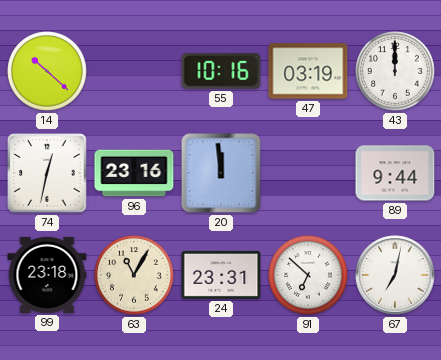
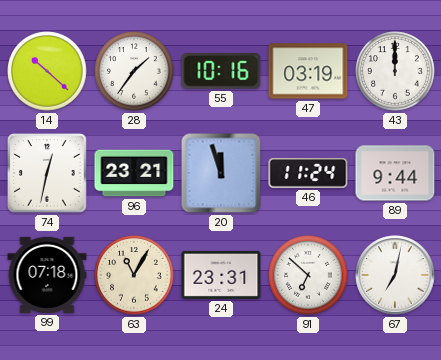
28: none -> 1:36 (134, 71)
96: 23:16 -> 23:21 (134, 173)
20: 11:59 -> 11:57 (221, 173)
46: none -> 11:24 (308, 173)
99: 23:18 -> 07:18 (47, 275)
